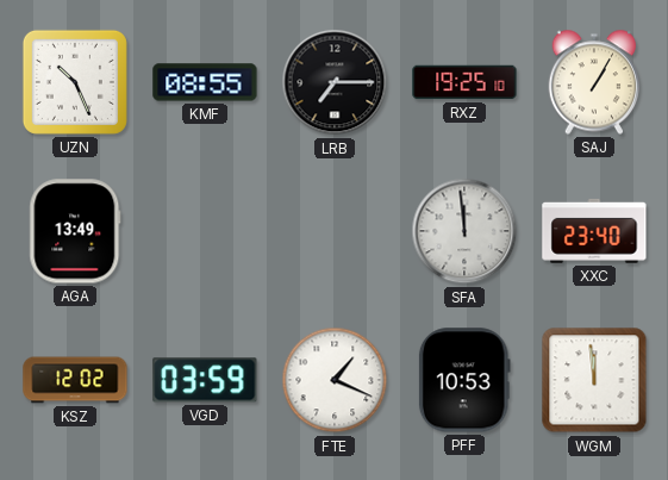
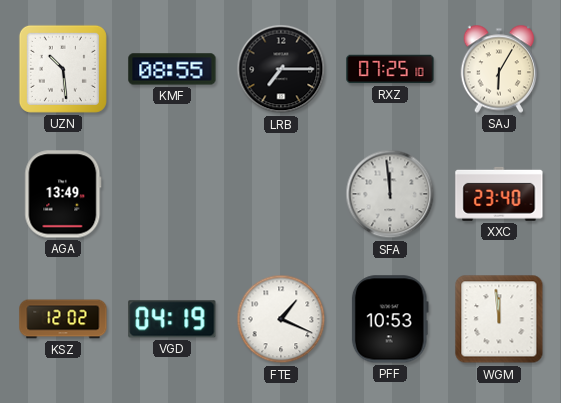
UZN: 10:26 -> 10:29 (63, 69)
RXZ: 19:25 -> 07:25 (390, 69)
SAJ: 1:05 -> 6:05 (498, 69)
VGD: 03:59 -> 04:19 (172, 319)
